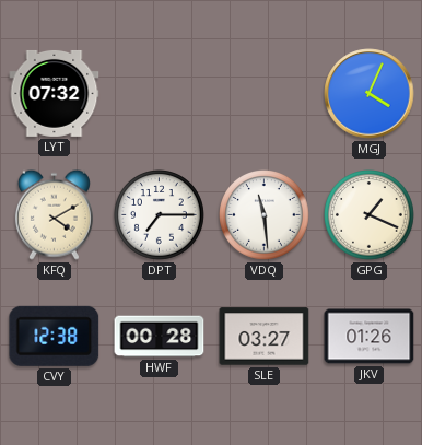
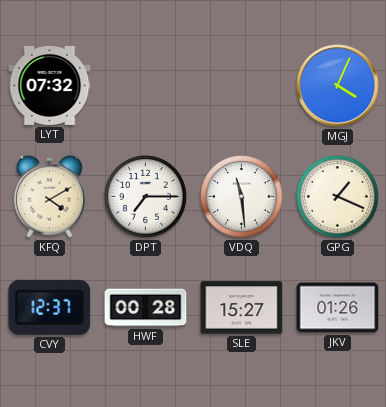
CVY: 12:38 -> 12:37 (50, 307)
SLE: 03:27 -> 15:27 (242, 308)
